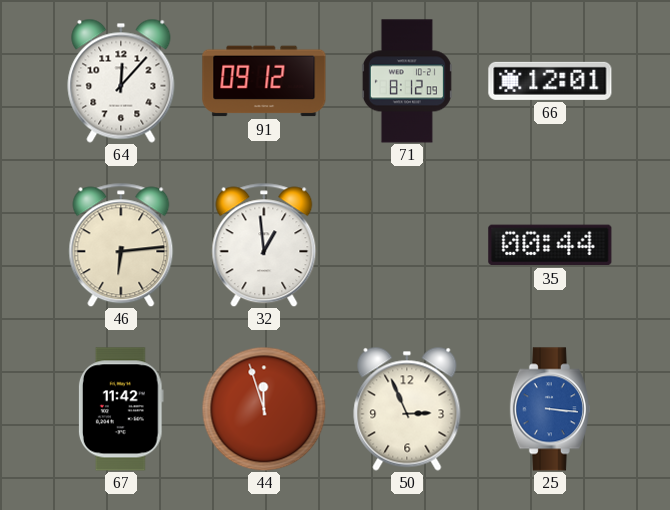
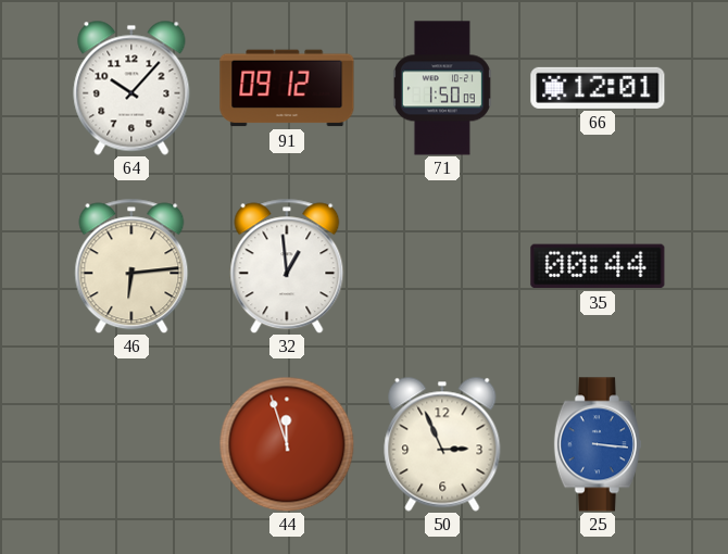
64: 12:07 -> 10:07 (131, 88)
71: 8:12 -> 1:50 (442, 88)
67: 11:42 -> none (121, 409)
